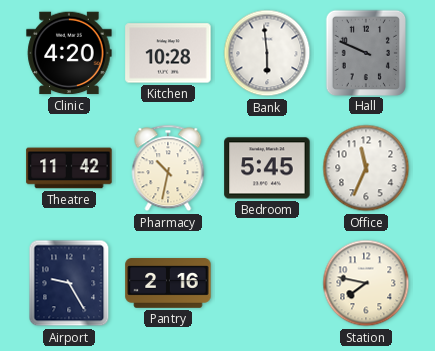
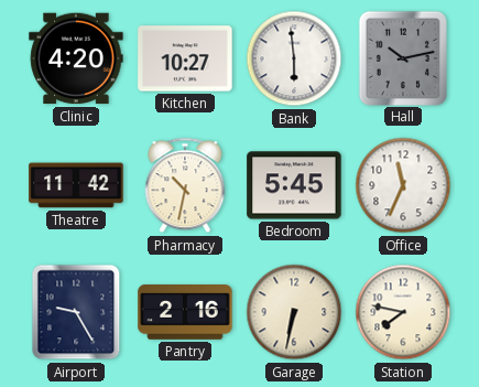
Kitchen: 10:28 -> 10:27 (185, 58)
Hall: 9:49 -> 10:13 (402, 57)
Garage: none -> 6:32 (294, 312)
